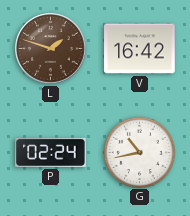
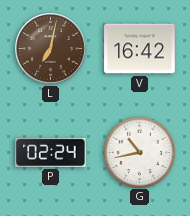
L: 1:48 -> 7:02 (51, 49)
